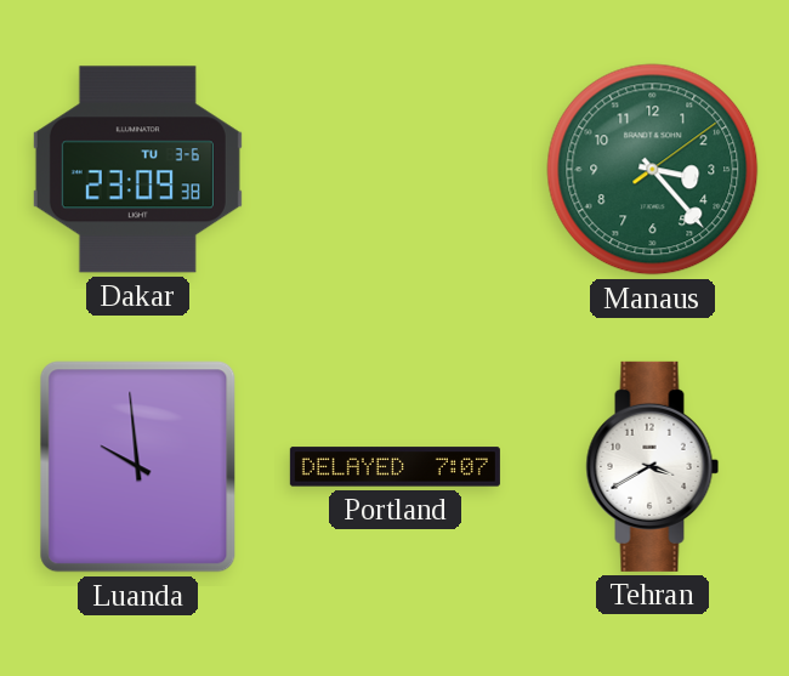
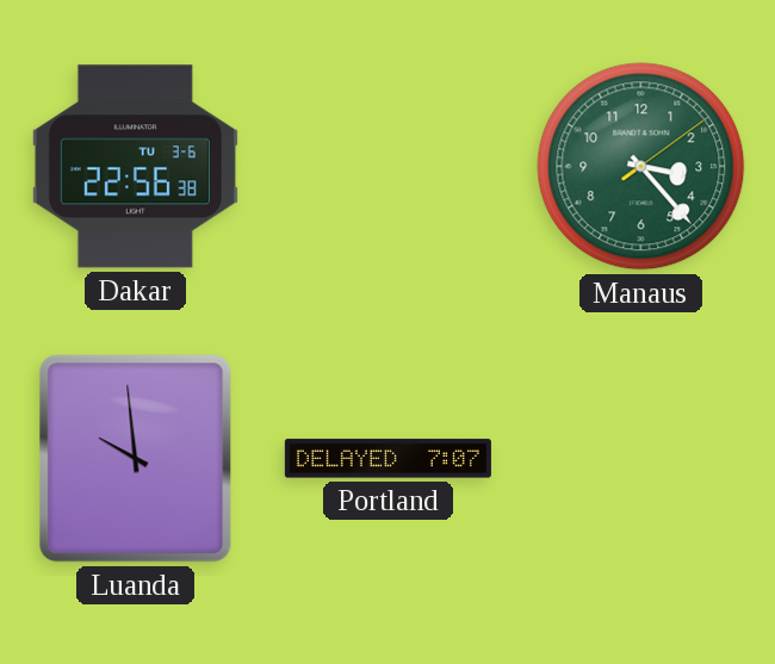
Dakar: 23:09 -> 22:56 (135, 167)
Tehran: 3:40 -> none (653, 466)
